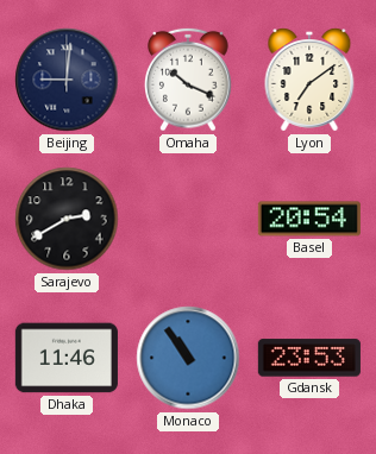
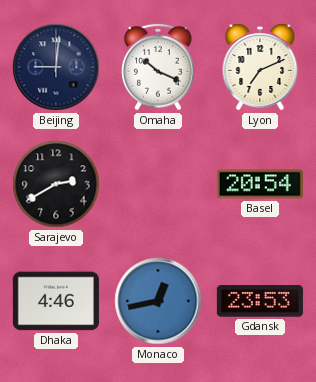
Lyon: 7:09 -> 7:11 (260, 67)
Dhaka: 11:46 -> 4:46 (56, 301)
Monaco: 10:54 -> 12:43 (158, 301)
